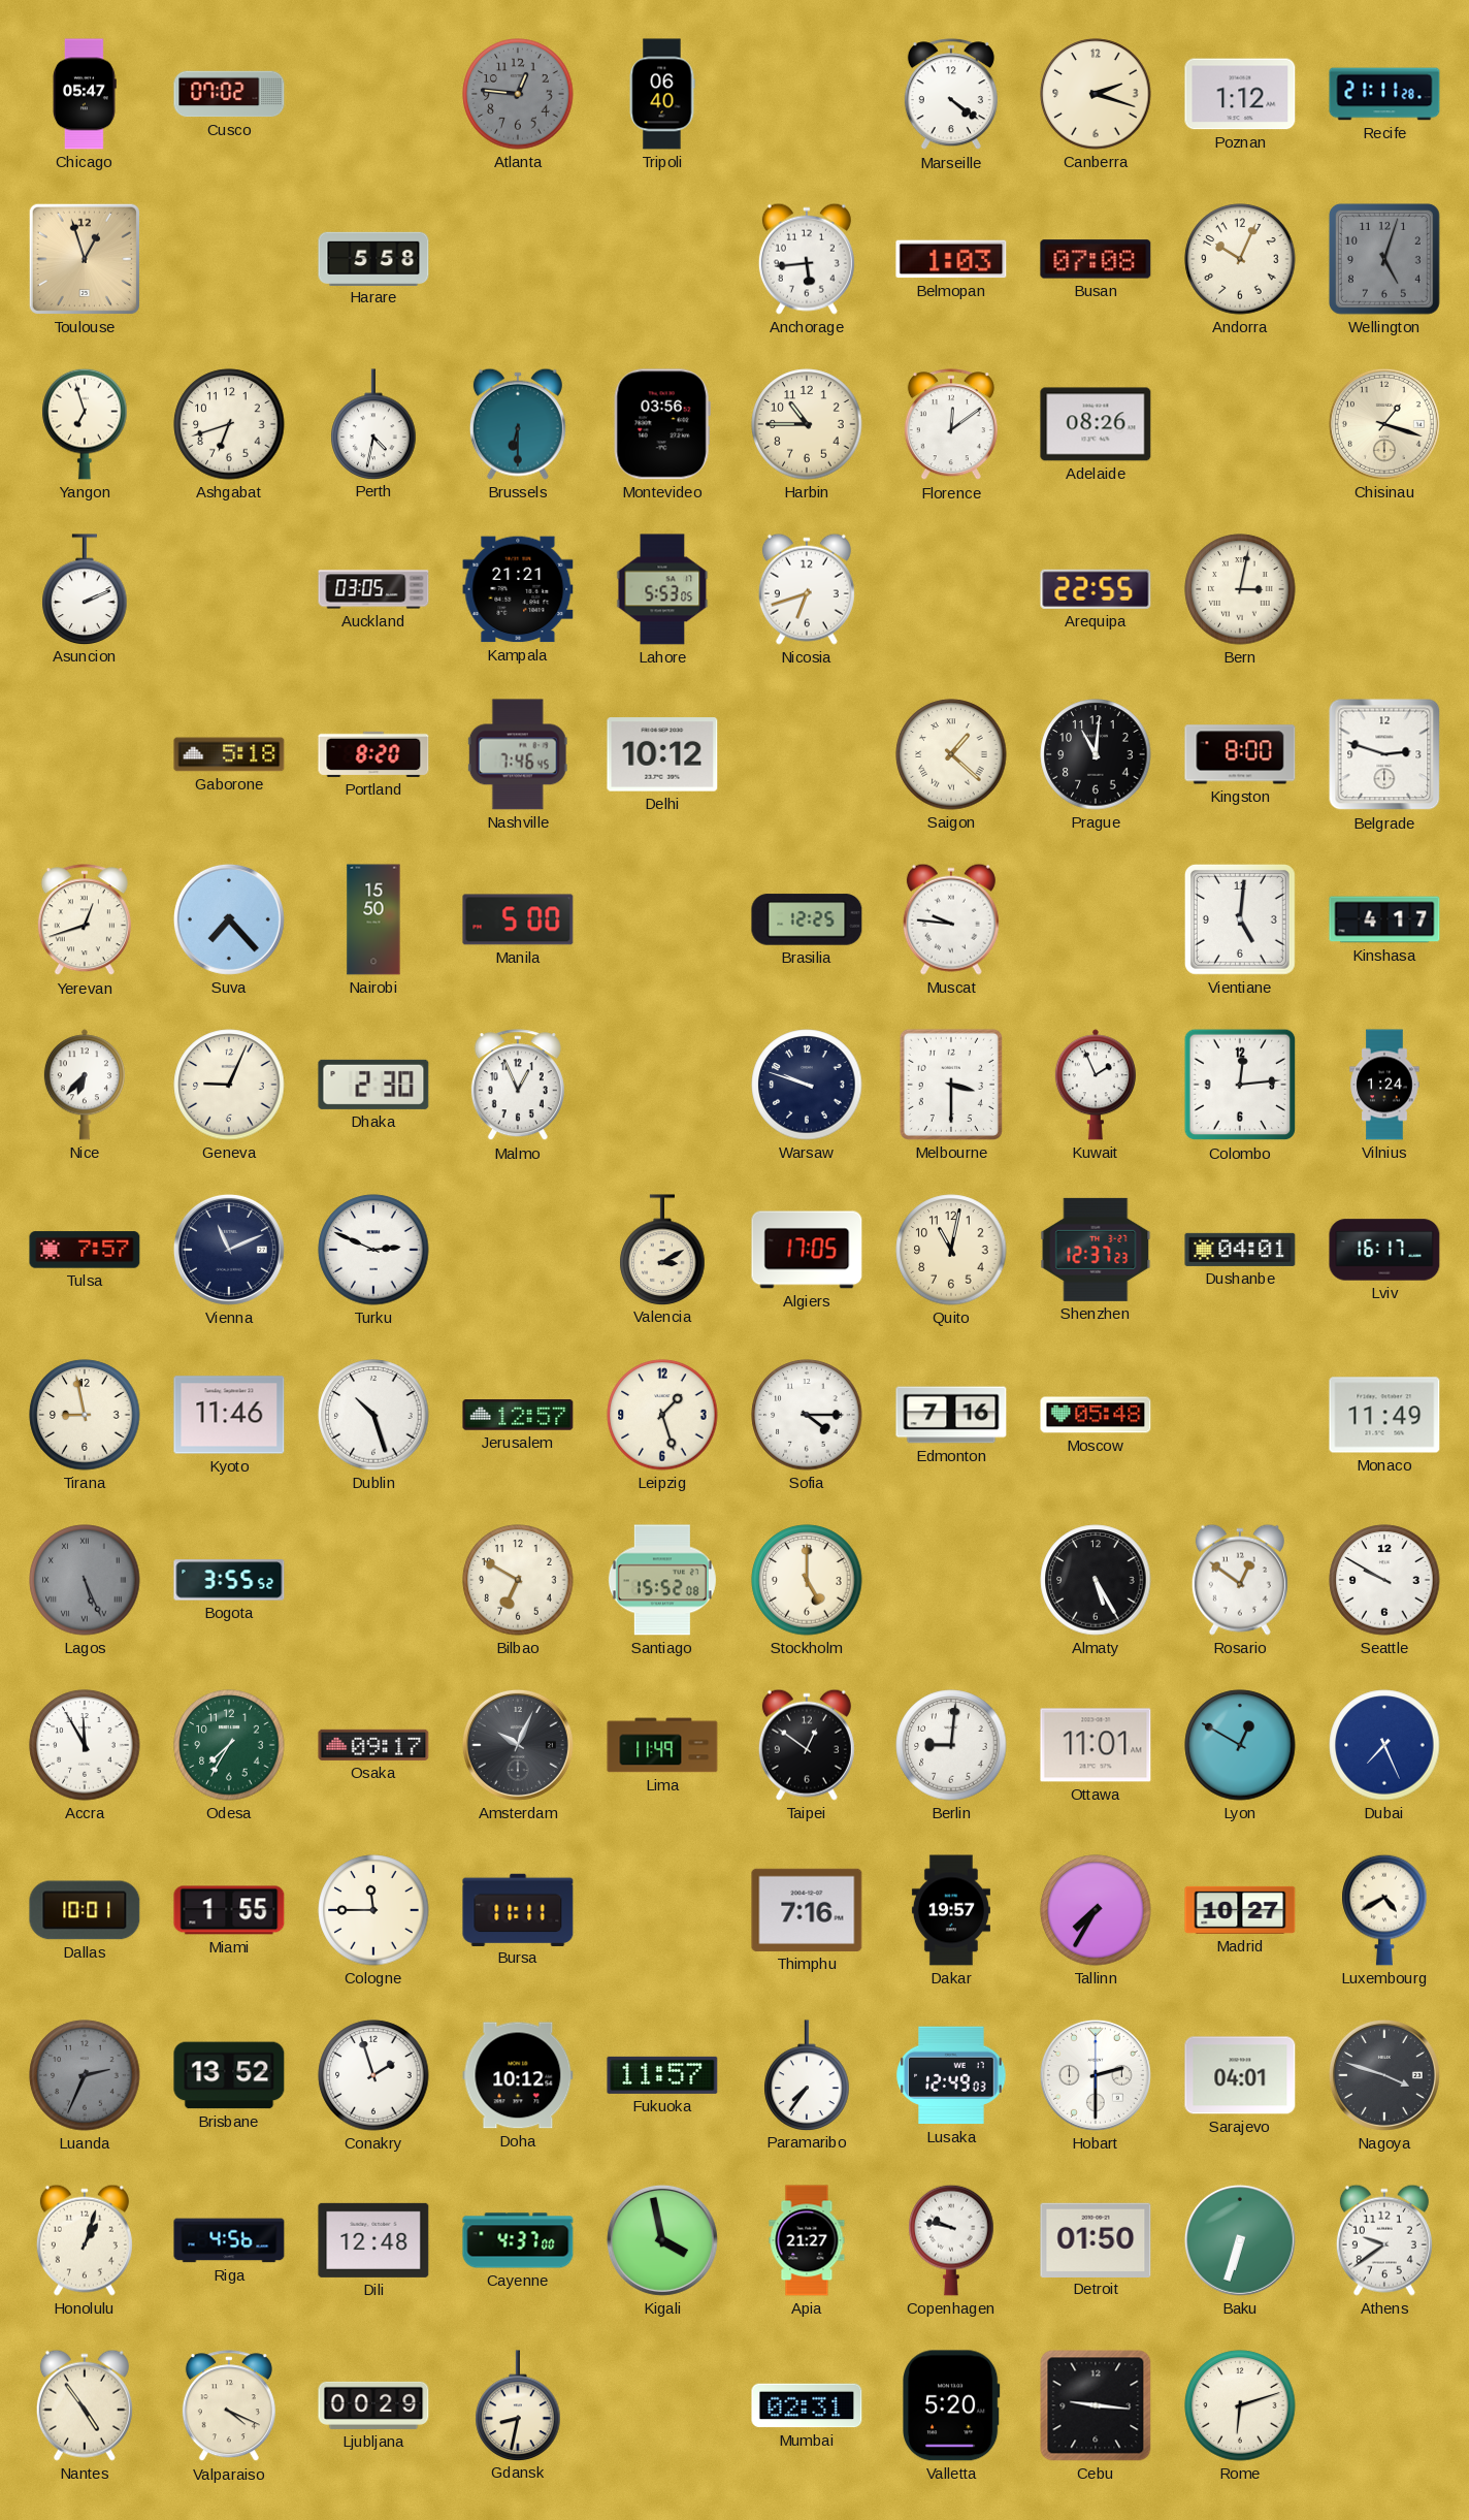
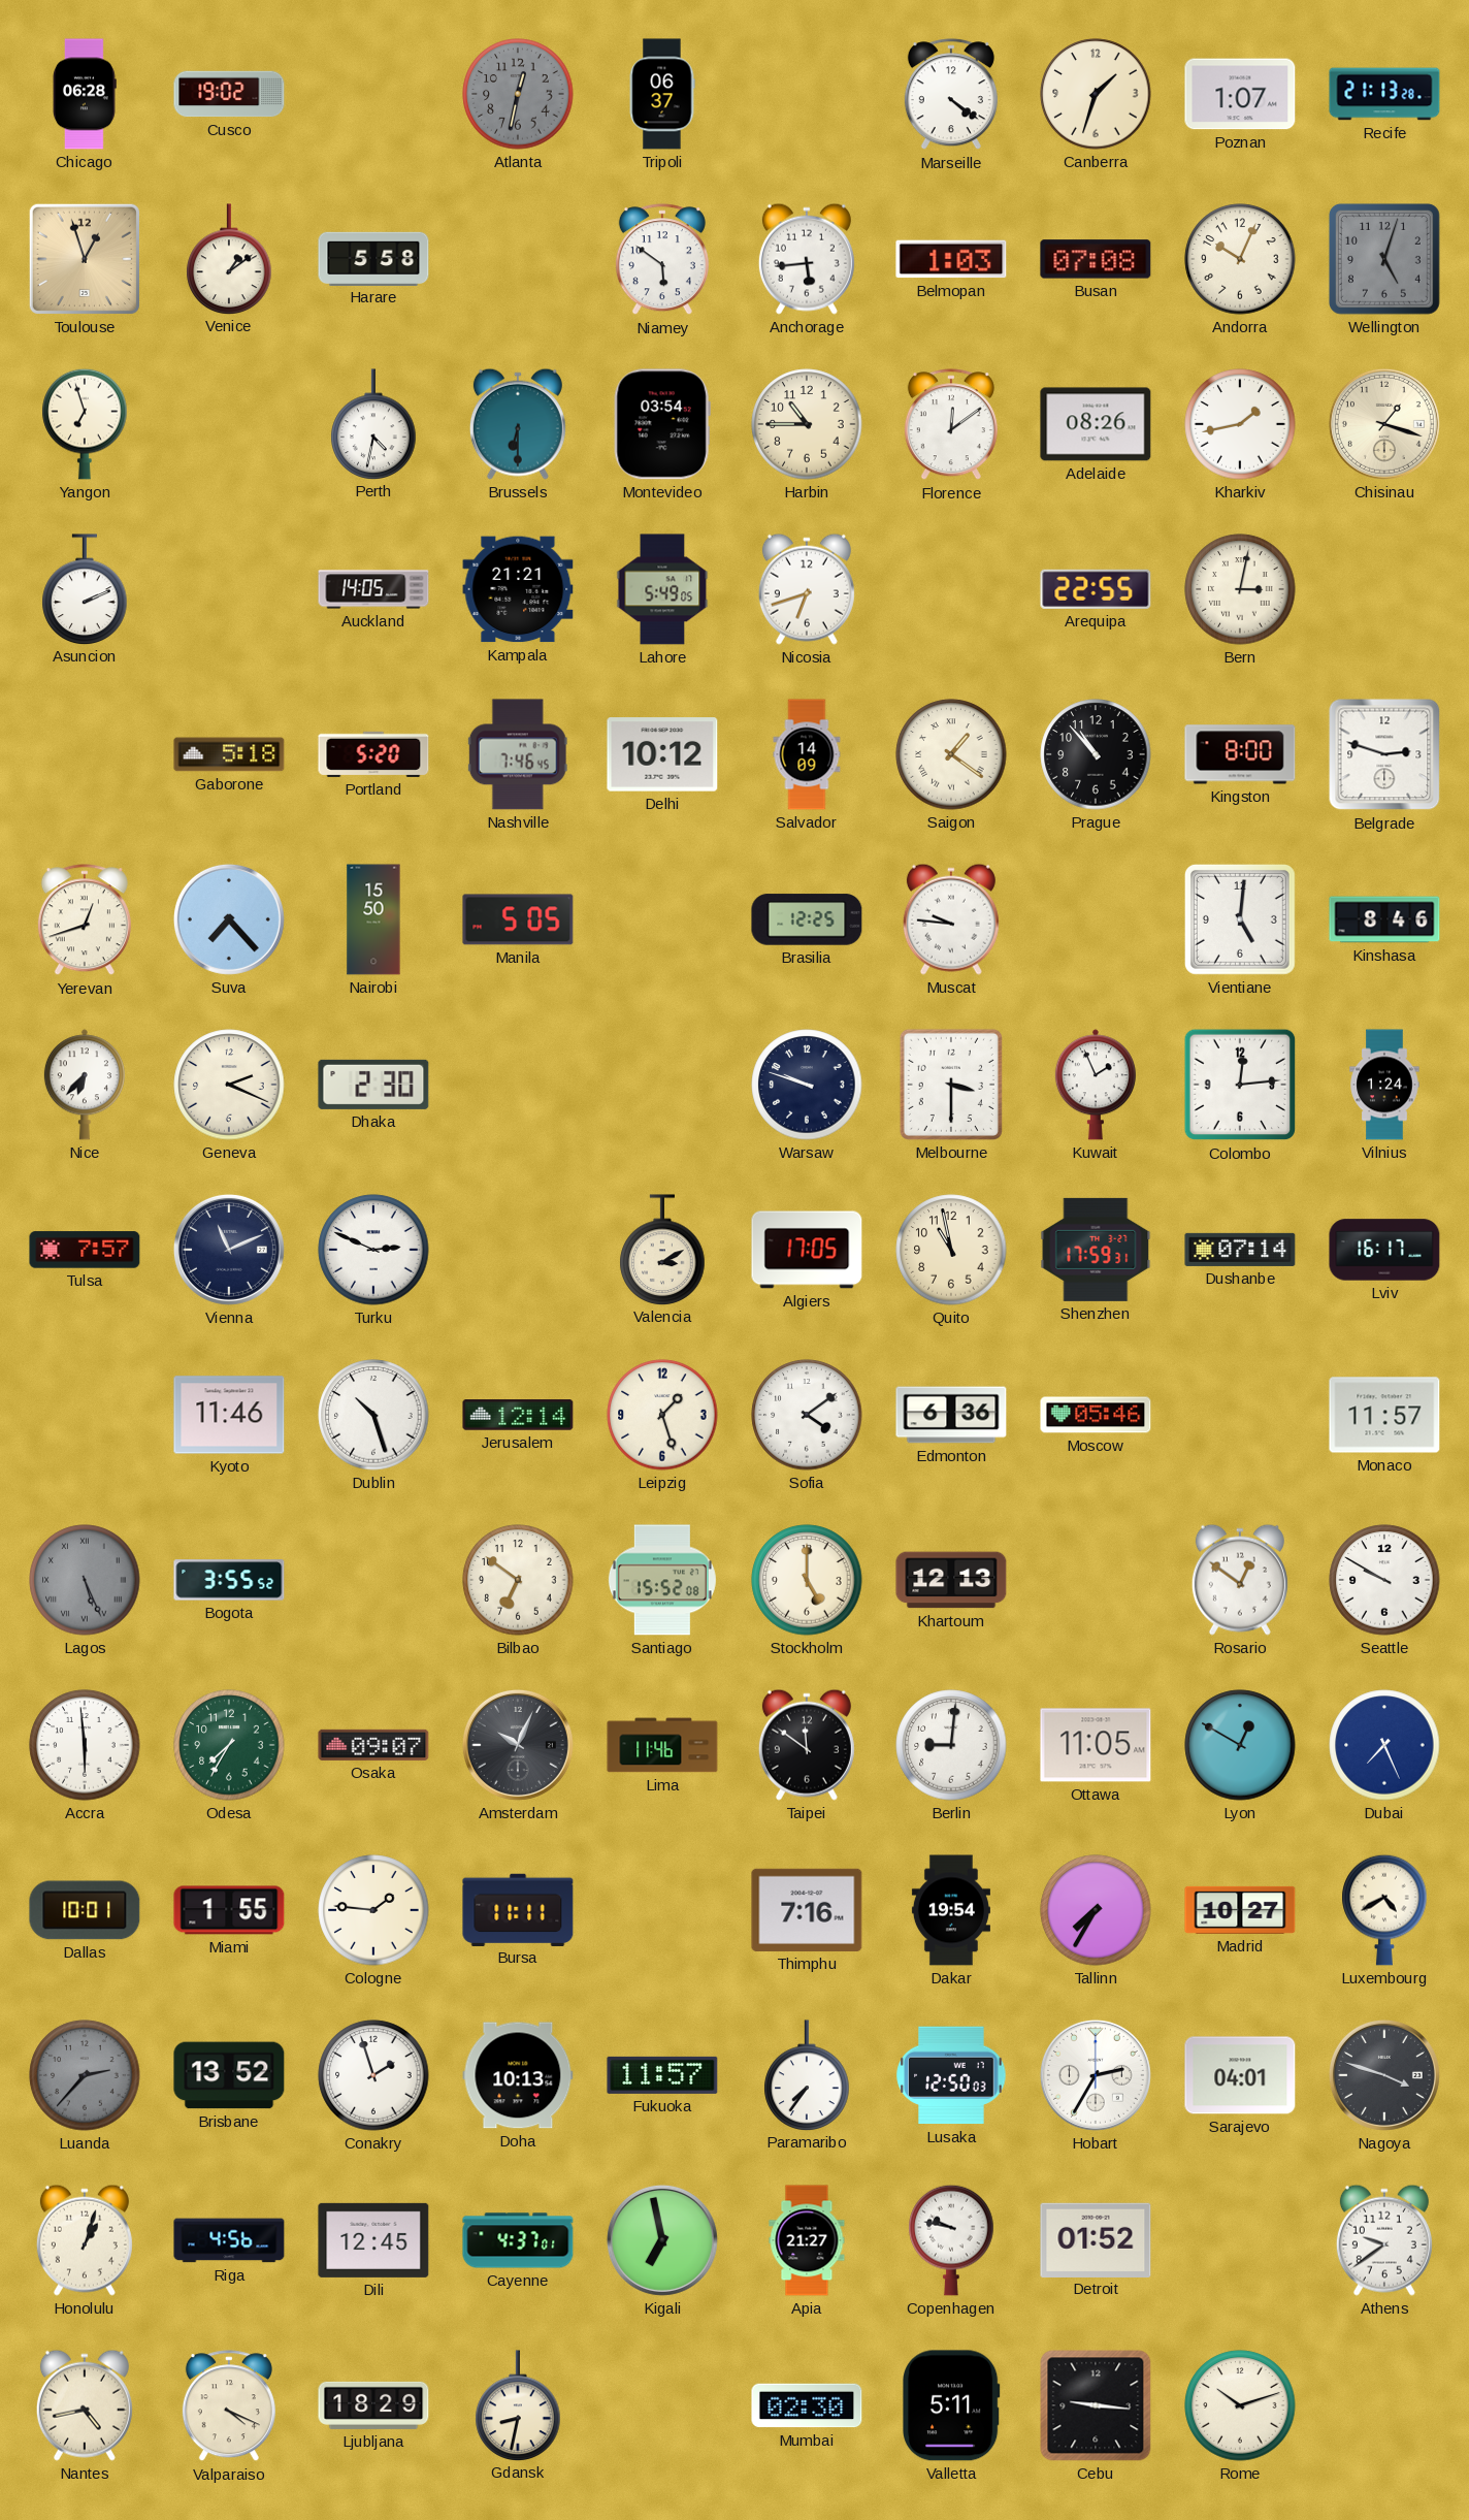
Chicago: 05:47 -> 06:28 (85, 94)
Cusco: 07:02 -> 19:02 (229, 94)
Atlanta: 12:46 -> 12:32 (518, 94)
Tripoli: 06:40 -> 06:37 (662, 94)
Canberra: 2:18 -> 1:33 (1096, 94)
Poznan: 1:12 -> 1:07 (1240, 94)
Recife: 21:11 -> 21:13 (1384, 94)
Venice: none -> 1:09 (229, 259)
Niamey: none -> 5:51 (662, 260)
Ashgabat: 6:42 -> none (229, 424)
Montevideo: 03:56 -> 03:54 (662, 424)
Kharkiv: none -> 1:43 (1240, 424)
Auckland: 03:05 -> 14:05 (373, 589)
Lahore: 5:53 -> 5:49 (662, 589)
Portland: 8:20 -> 5:20 (373, 754)
Salvador: none -> 14:09 (807, 754)
Saigon: 1:22 -> 1:21 (951, 754)
Prague: 11:01 -> 10:53 (1096, 754)
Manila: 5:00 -> 5:05 (518, 919)
Kinshasa: 4:17 -> 8:46 (1384, 919)
Geneva: 9:04 -> 2:19 (229, 1085)
Malmo: 12:56 -> none (518, 1086)
Quito: 11:02 -> 10:58 (951, 1250)
Shenzhen: 12:37 -> 17:59 (1096, 1250)
Dushanbe: 04:01 -> 07:14 (1240, 1250)
Tirana: 8:58 -> none (85, 1415)
Jerusalem: 12:57 -> 12:14 (518, 1415)
Sofia: 4:15 -> 4:09 (807, 1415)
Edmonton: 7:16 -> 6:36 (951, 1415)
Moscow: 05:48 -> 05:46 (1096, 1415)
Monaco: 11:49 -> 11:57 (1384, 1415)
Bilbao: 6:50 -> 6:51 (518, 1580)
Khartoum: none -> 12:13 (951, 1580)
Almaty: 5:25 -> none (1096, 1580)
Accra: 11:55 -> 5:59 (85, 1745)
Osaka: 09:17 -> 09:07 (373, 1745)
Lima: 11:49 -> 11:46 (662, 1745)
Taipei: 12:51 -> 11:51 (807, 1745)
Ottawa: 11:01 -> 11:05 (1096, 1745)
Cologne: 11:45 -> 1:46 (373, 1910)
Dakar: 19:57 -> 19:54 (951, 1910)
Luanda: 2:34 -> 2:37 (85, 2075)
Doha: 10:12 -> 10:13 (518, 2075)
Lusaka: 12:49 -> 12:50 (951, 2075)
Hobart: 2:30 -> 2:35 (1096, 2075)
Dili: 12:48 -> 12:45 (373, 2240)
Cayenne: 4:37:00 -> 4:37:01 (518, 2240)
Kigali: 3:58 -> 6:58 (662, 2240)
Detroit: 01:50 -> 01:52 (1096, 2239)
Baku: 6:33 -> none (1240, 2240)
Nantes: 4:54 -> 4:43 (85, 2405)
Ljubljana: 00:29 -> 18:29 (373, 2405)
Mumbai: 02:31 -> 02:30 (807, 2405)
Valletta: 5:20 -> 5:11 (952, 2405)
Rome: 6:12 -> 10:12 (1240, 2405)
